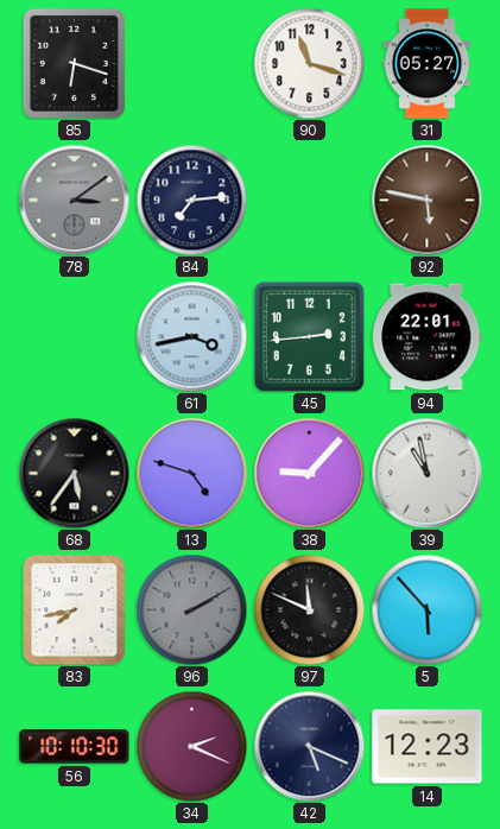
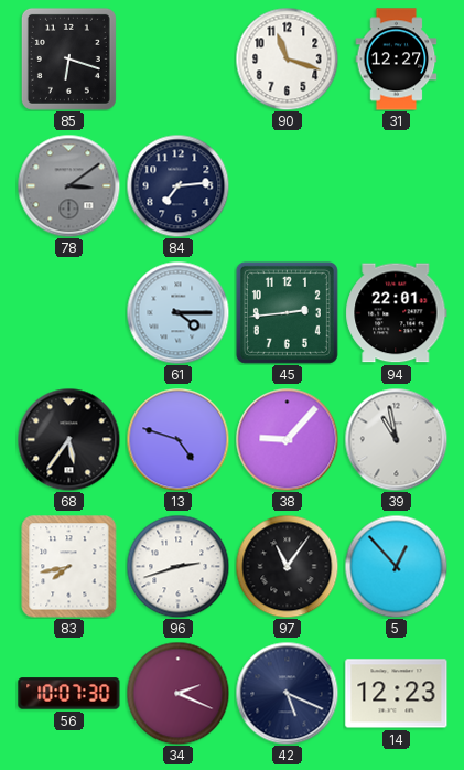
31: 05:27 -> 12:27 (397, 60)
92: 5:47 -> none (426, 200)
61: 3:43 -> 4:15 (177, 312)
96: 2:10 -> 2:42 (177, 566)
96 dial: grey -> white (177, 566)
97: 11:49 -> 11:06 (287, 566)
5: 5:53 -> 12:53 (396, 566)
56: 10:10 -> 10:07 (69, 694)
